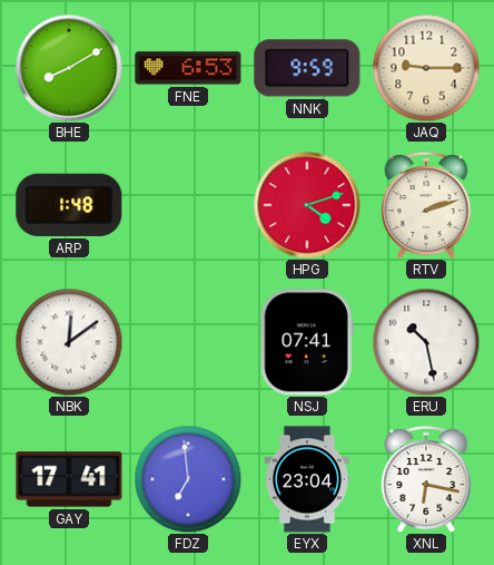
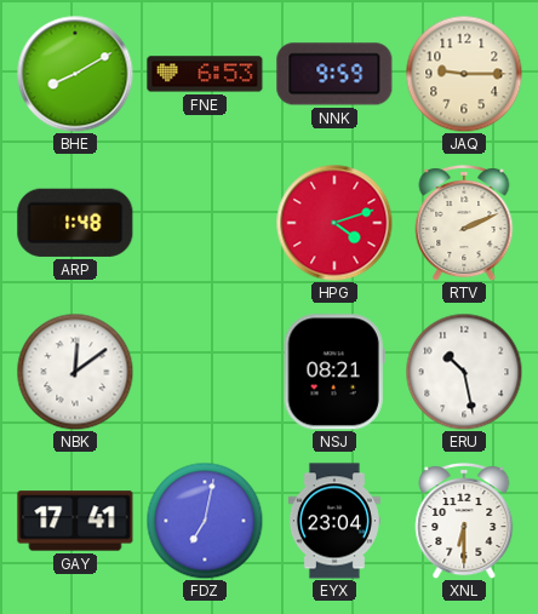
RTV: 2:12 -> 2:11 (464, 223)
NSJ: 07:41 -> 08:21 (334, 372)
FDZ: 6:59 -> 7:02 (205, 521)
XNL: 6:17 -> 6:30 (464, 521)
